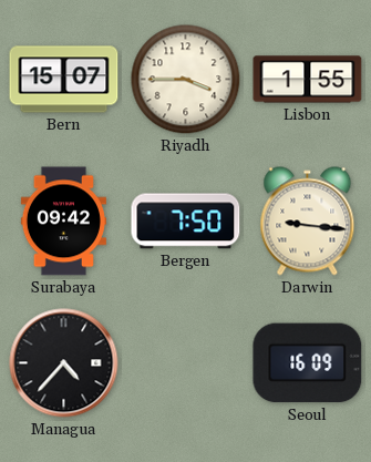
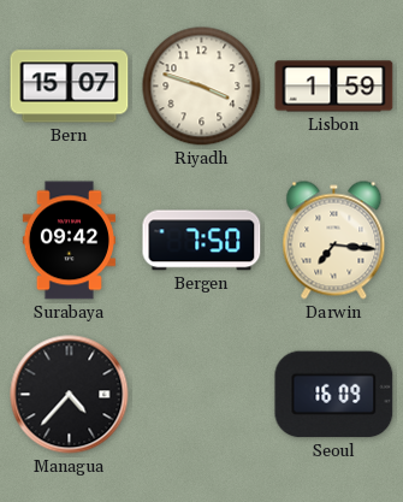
Riyadh: 3:45 -> 3:48 (202, 87)
Lisbon: 1:55 -> 1:59 (334, 87)
Darwin: 9:16 -> 7:16 (334, 241)
